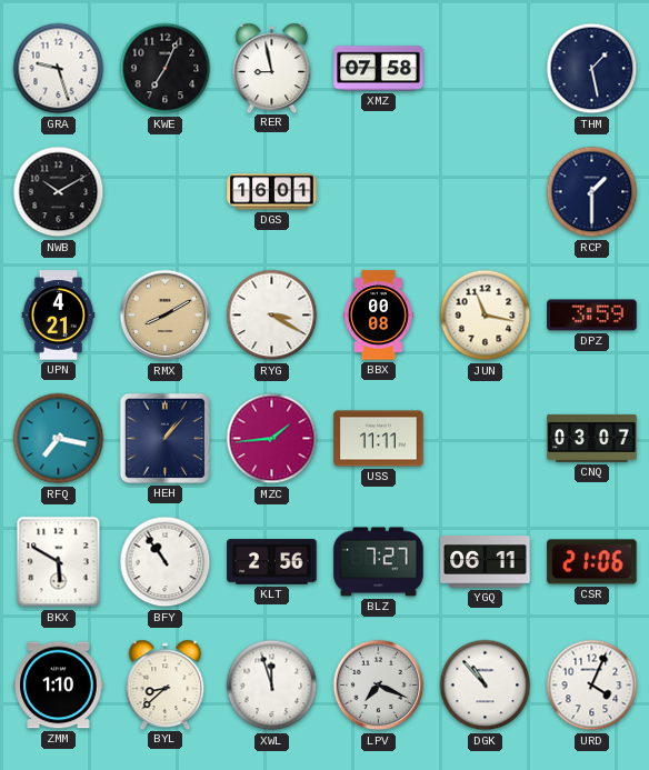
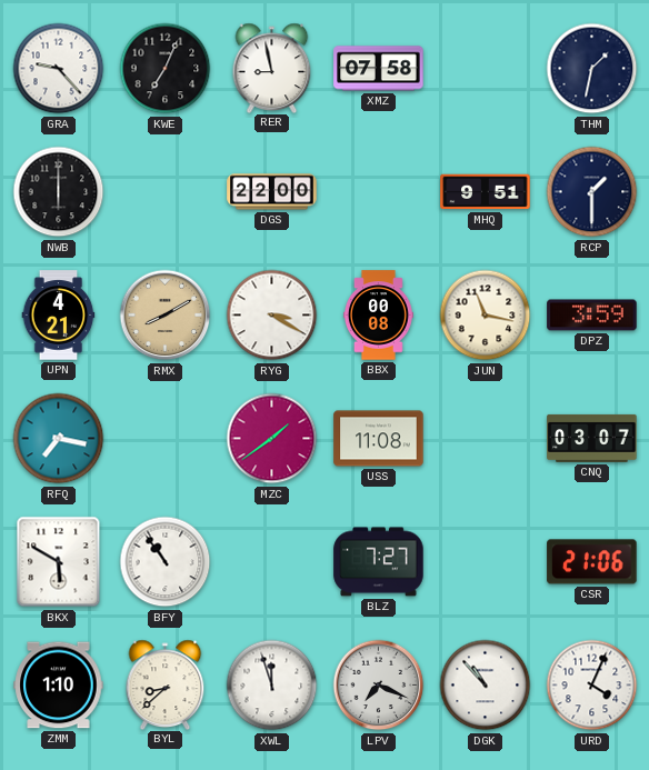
GRA: 9:27 -> 9:23 (59, 69)
THM: 1:28 -> 1:32 (592, 69)
NWB: 10:10 -> 6:00 (59, 192)
DGS: 16:01 -> 22:00 (272, 192)
MHQ: none -> 9:51 (486, 192)
HEH: 1:07 -> none (164, 438)
MZC: 1:44 -> 1:39 (272, 439)
USS: 11:11 -> 11:08 (379, 439)
KLT: 2:56 -> none (272, 562)
YGQ: 06:11 -> none (486, 562)
